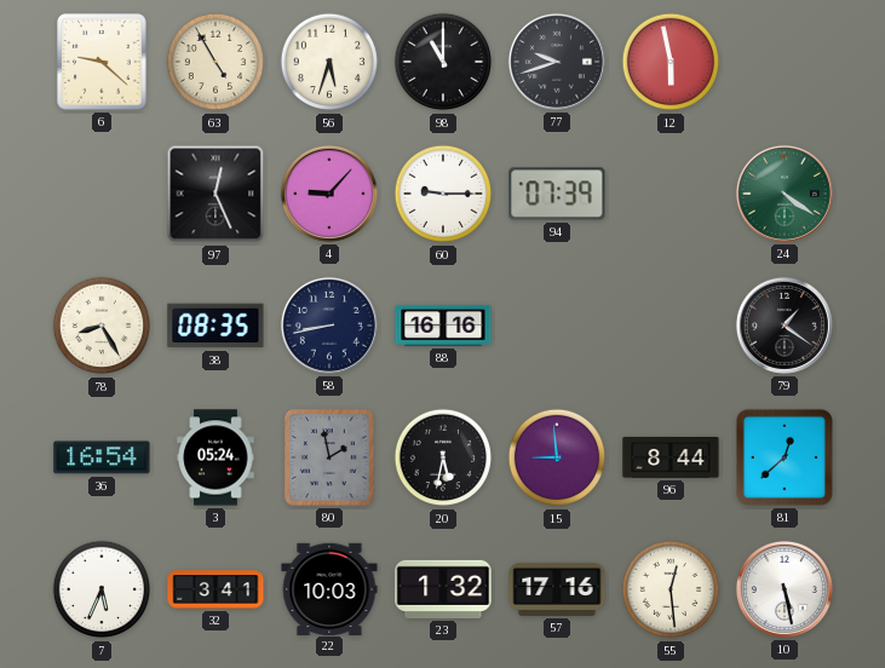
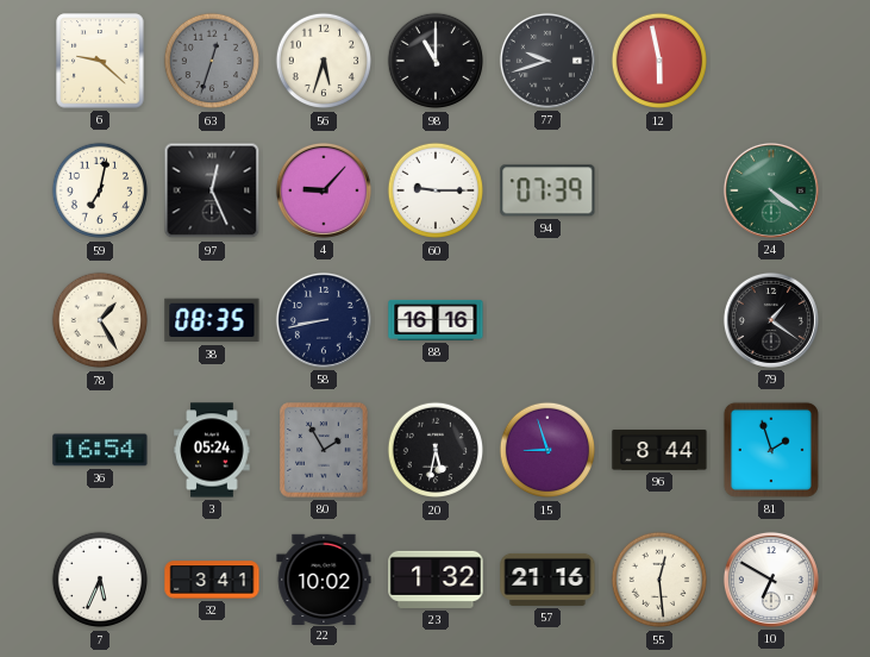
63: 4:55 -> 12:33 (212, 61)
63 dial: cream -> grey (212, 61)
59: none -> 7:02 (100, 190)
78: 8:25 -> 1:25 (100, 320)
80: 1:58 -> 1:55 (324, 450)
15: 8:59 -> 8:57 (547, 450)
81: 12:38 -> 1:57 (771, 450)
22: 10:03 -> 10:02 (324, 578)
57: 17:16 -> 21:16 (547, 580)
10: 5:28 -> 6:50 (771, 580)
